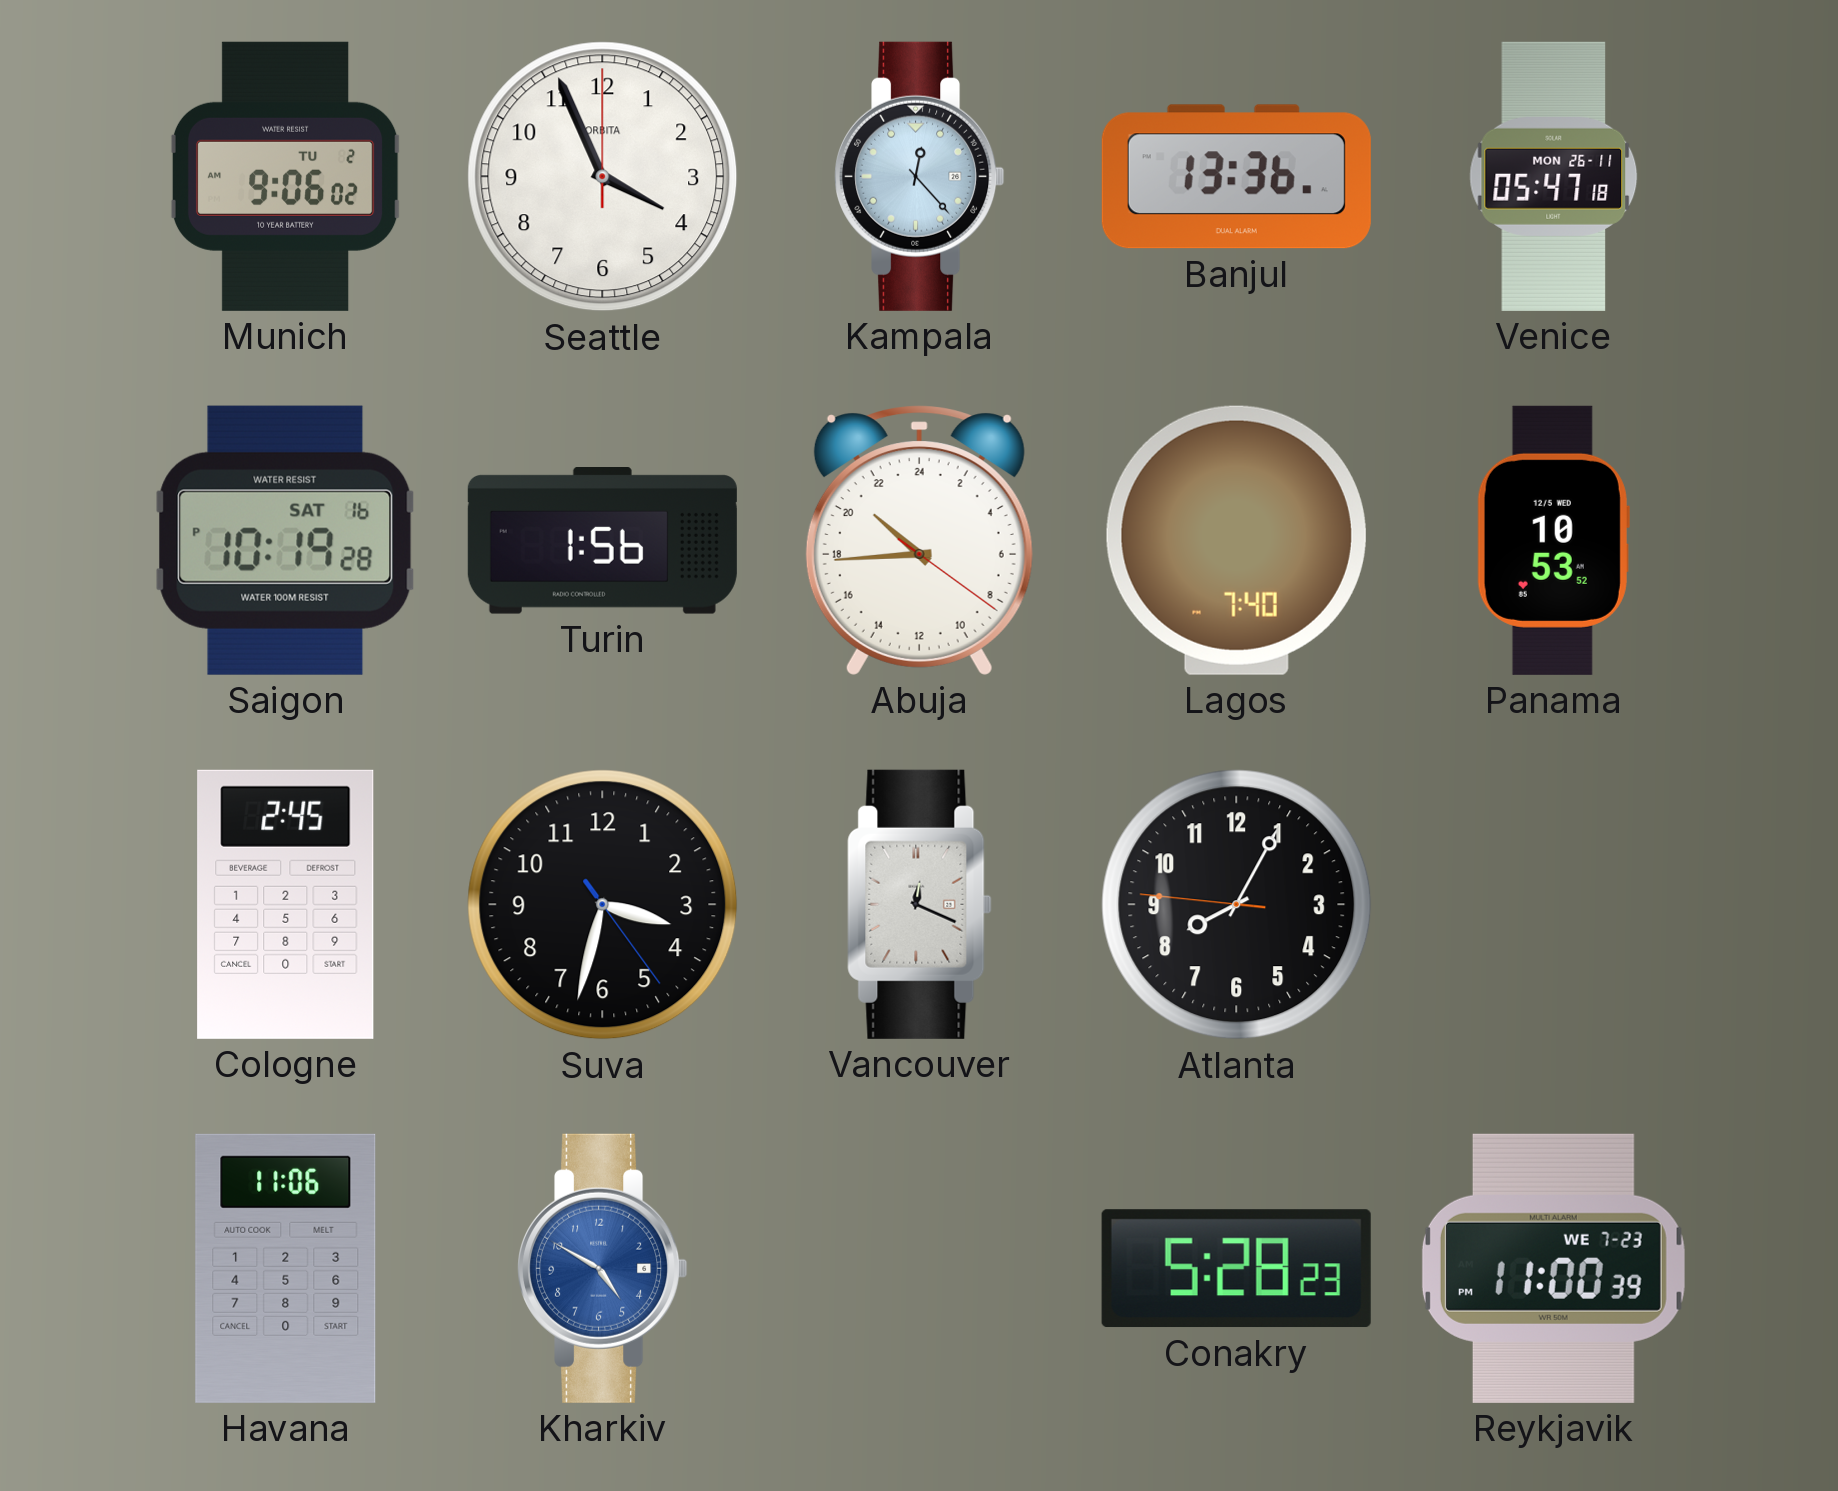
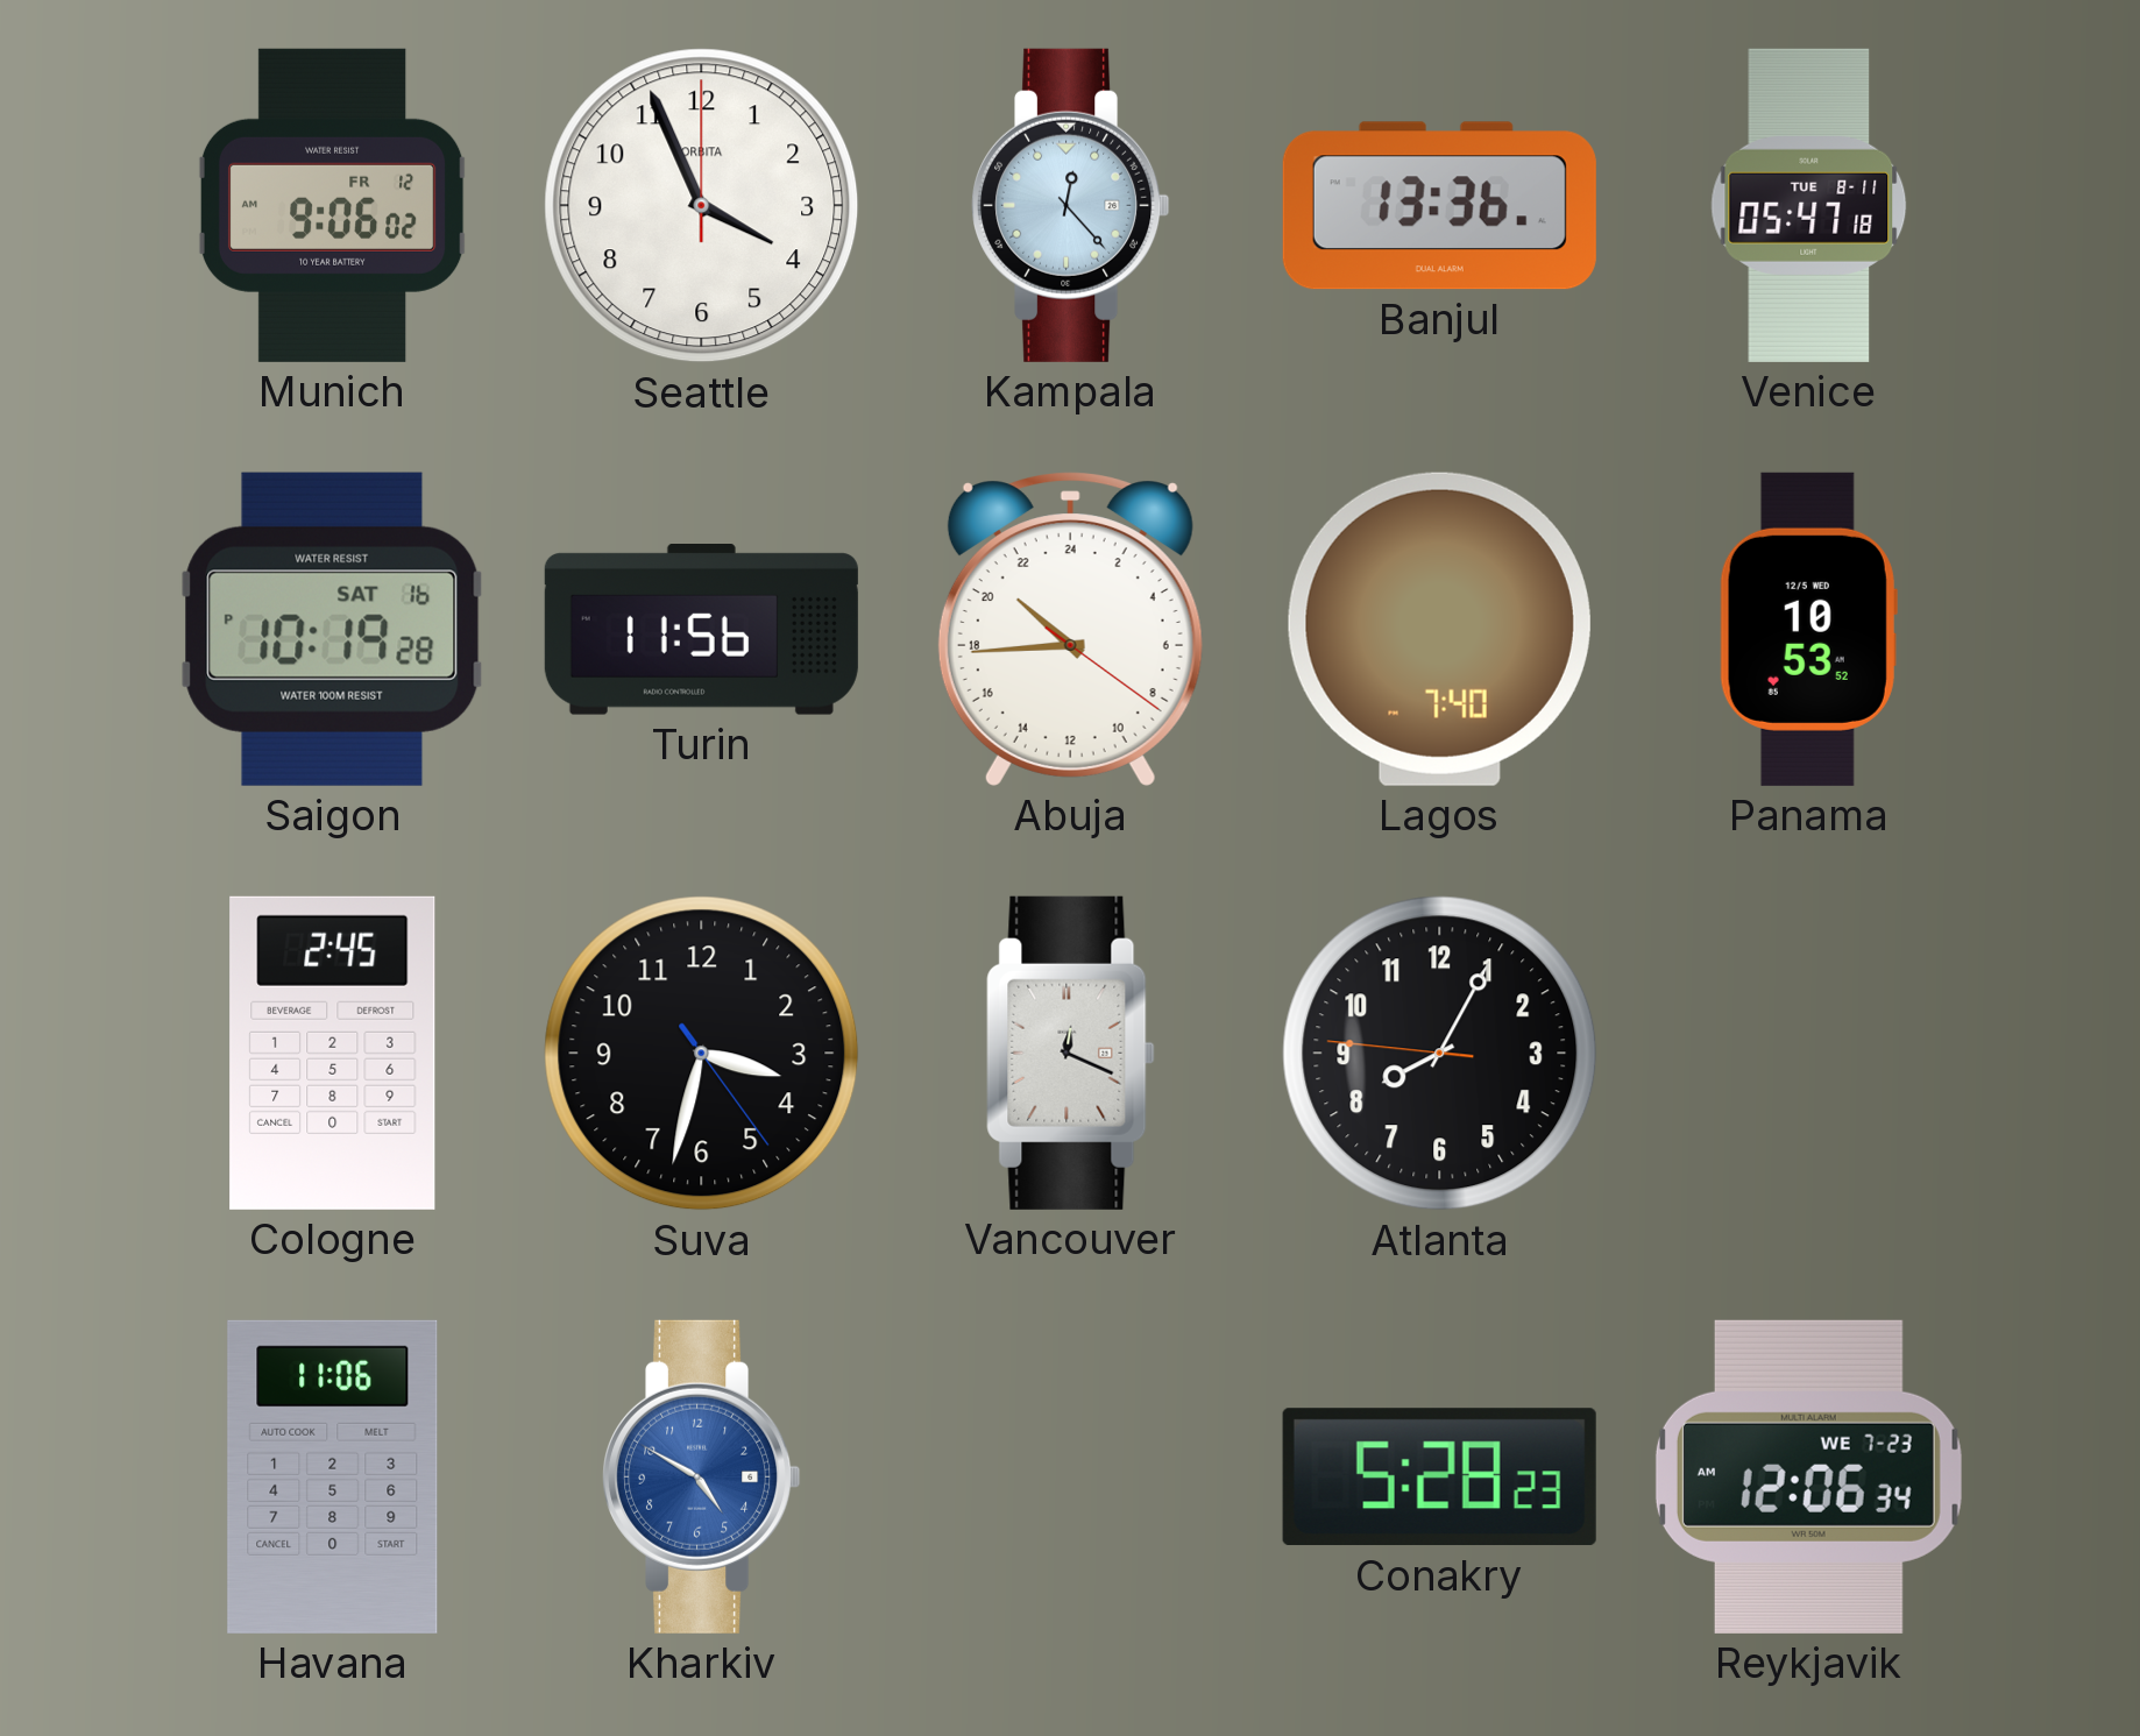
Munich date: TU 2 -> FR 12 (333, 205)
Venice date: MON 26-11 -> TUE 8-11 (1809, 205)
Turin: 1:56 -> 11:56 (701, 630)
Reykjavik: 11:00 -> 12:06 (1808, 1476)
